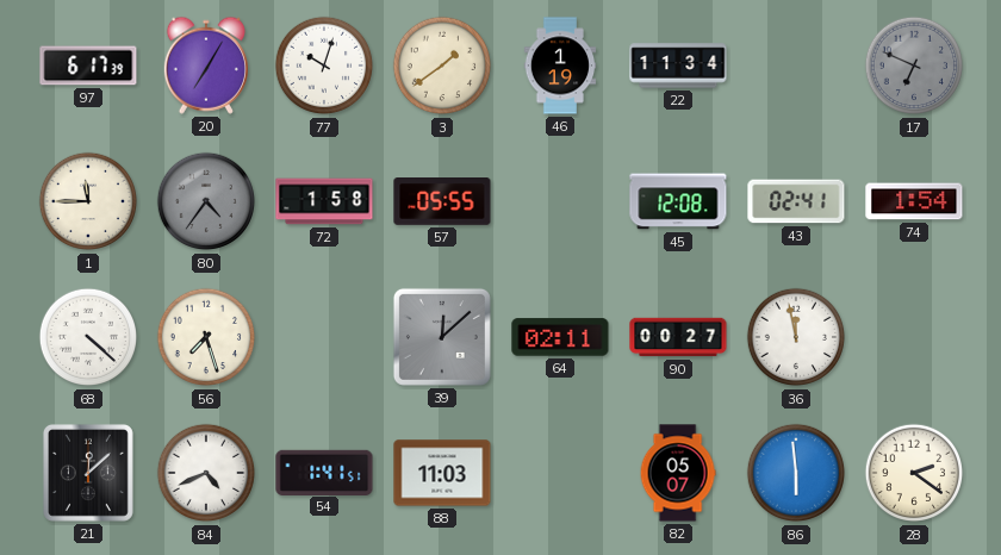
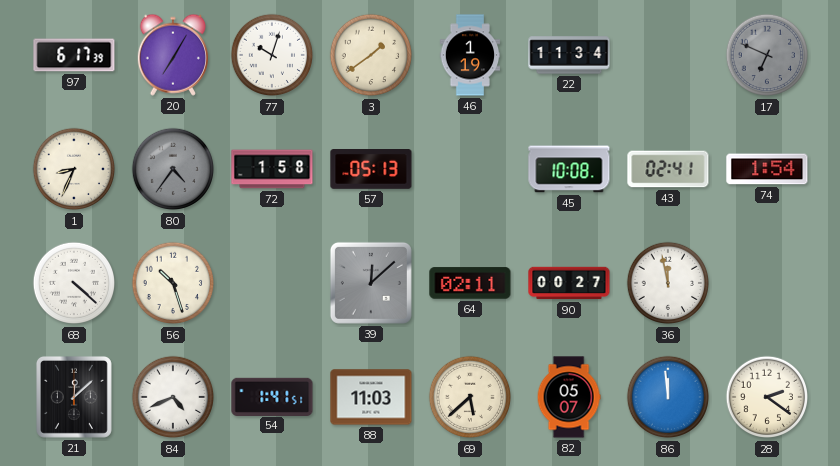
1: 11:45 -> 8:34 (74, 169)
57: 05:55 -> 05:13 (371, 170)
45: 12:08 -> 10:08 (569, 169)
56: 7:27 -> 10:27 (173, 283)
69: none -> 5:38 (470, 397)
86: 5:59 -> 11:59 (668, 397)
